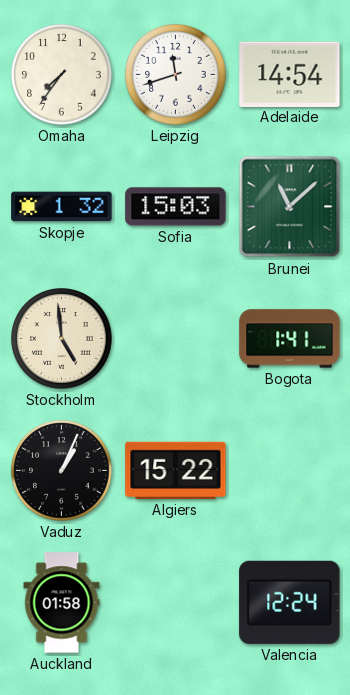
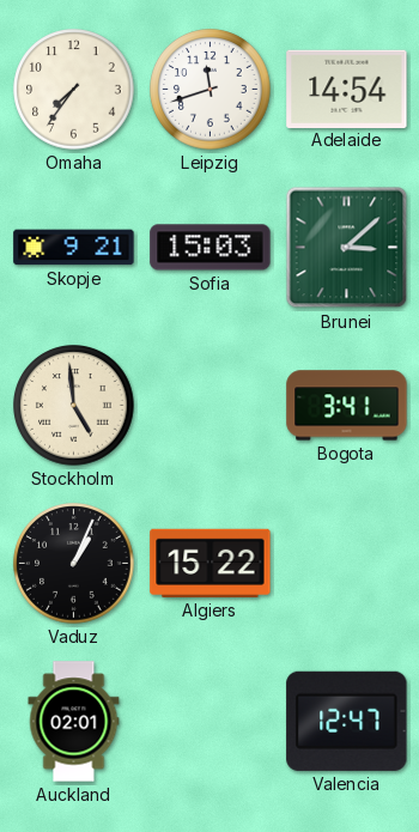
Skopje: 1:32 -> 9:21 (74, 248)
Brunei: 11:08 -> 3:08 (347, 248)
Bogota: 1:41 -> 3:41 (347, 406)
Auckland: 01:58 -> 02:01 (74, 722)
Valencia: 12:24 -> 12:47 (347, 721)
